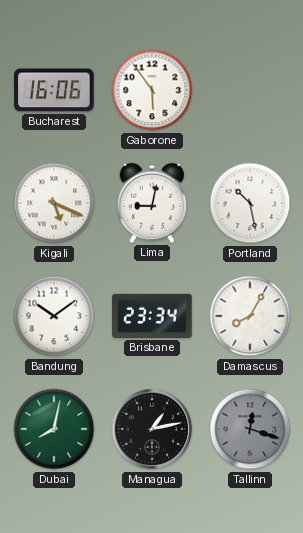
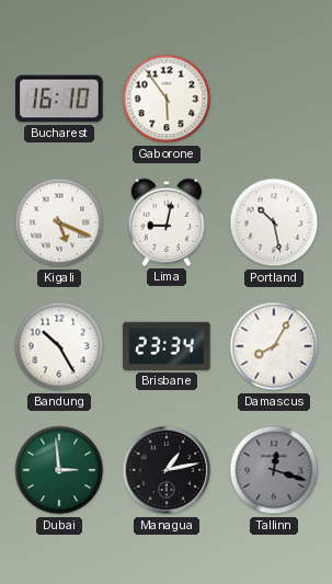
Bucharest: 16:06 -> 16:10 (59, 99)
Bandung: 10:09 -> 10:25 (59, 346)
Dubai: 8:02 -> 2:59 (59, 470)
